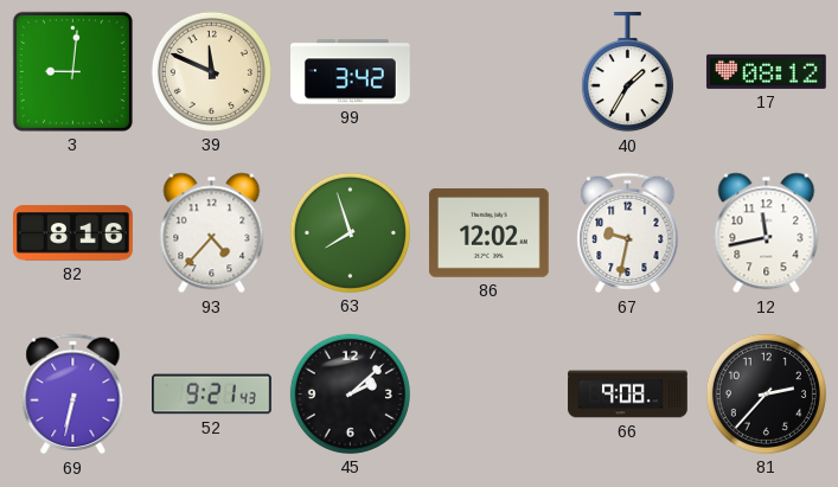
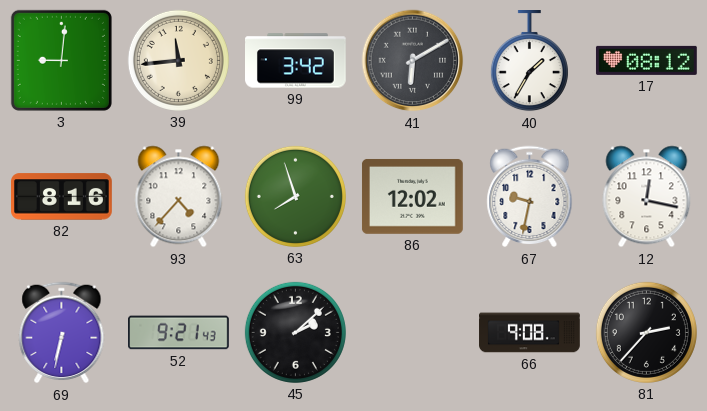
39: 11:49 -> 11:44 (178, 60)
41: none -> 6:10 (413, 61)
12: 11:43 -> 12:17 (647, 197)
